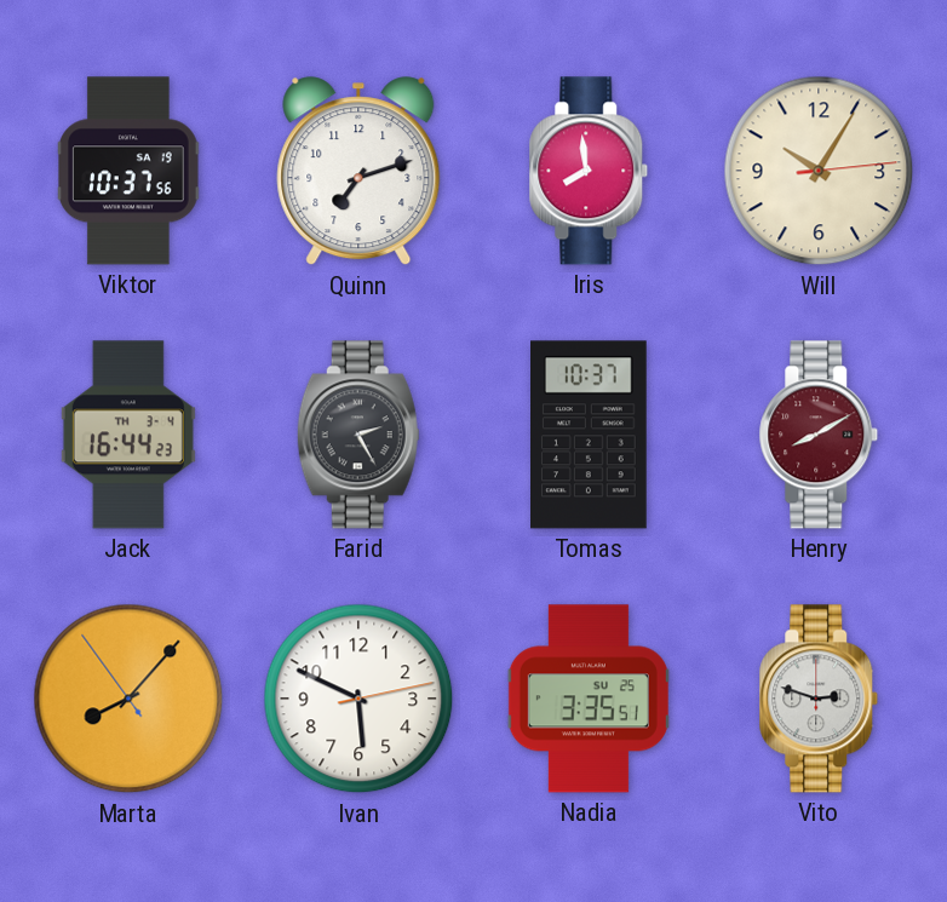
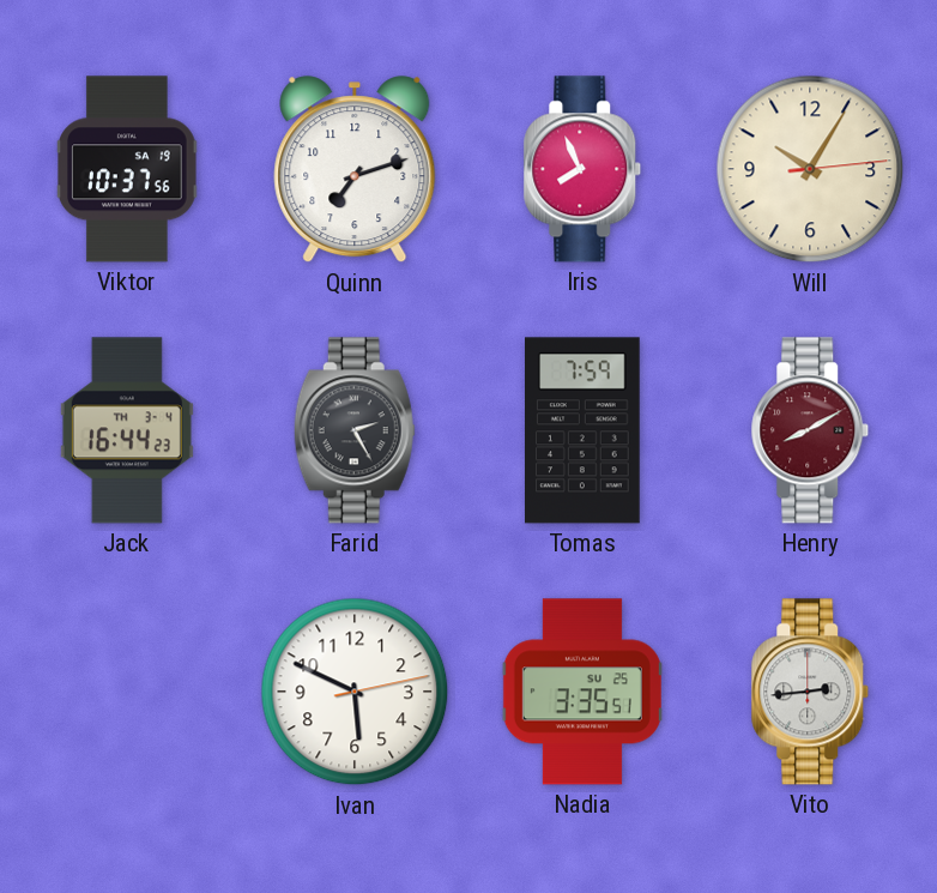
Iris: 7:59 -> 7:56 (582, 169)
Tomas: 10:37 -> 7:59 (582, 430)
Marta: 8:06 -> none (128, 699)
Vito: 2:48 -> 2:44 (810, 692)
